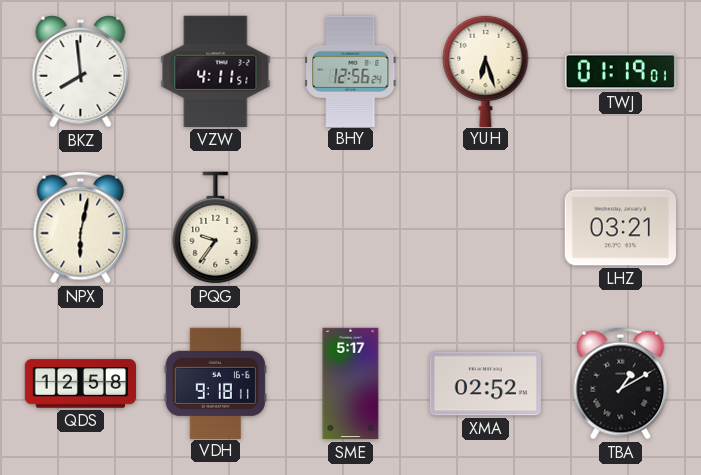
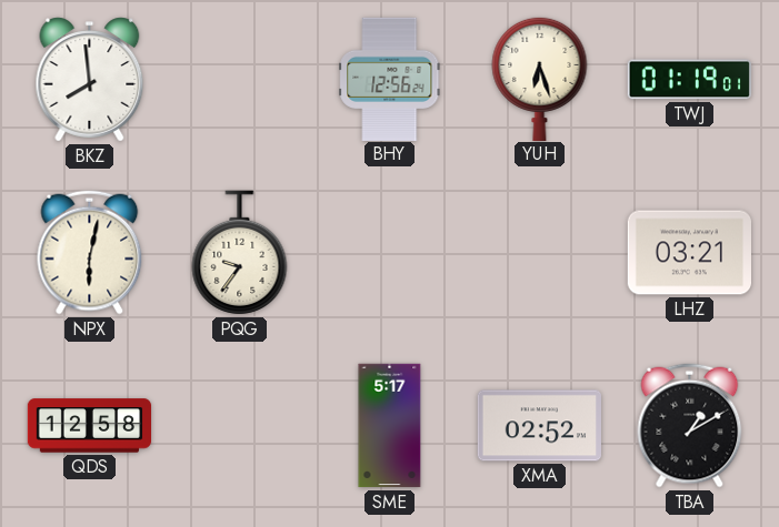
VZW: 4:11 -> none (216, 71)
VDH: 9:18 -> none (215, 383)
